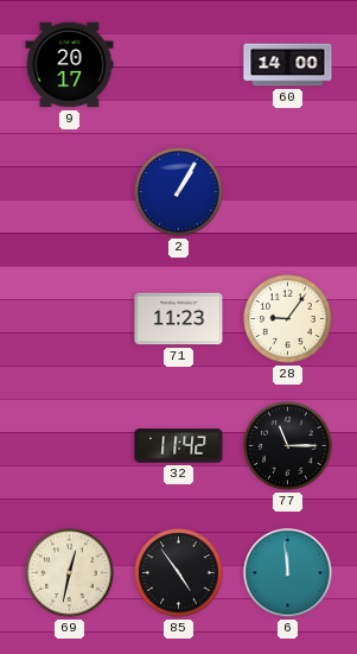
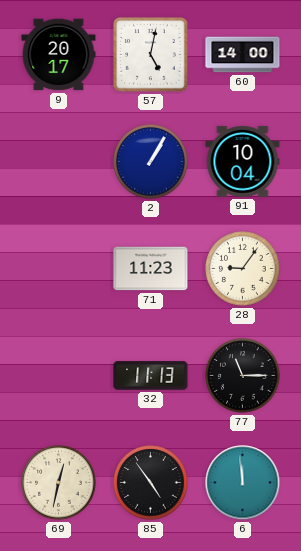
57: none -> 5:02 (150, 54)
91: none -> 10:04 (243, 161)
32: 11:42 -> 11:13 (151, 376)
